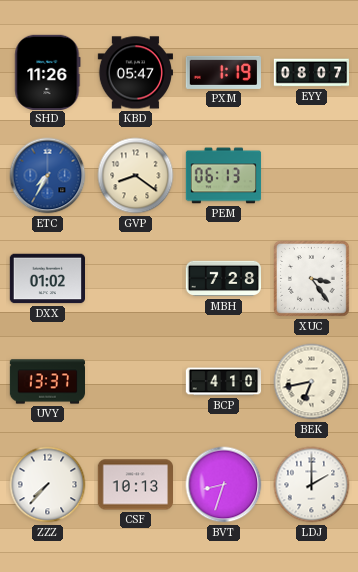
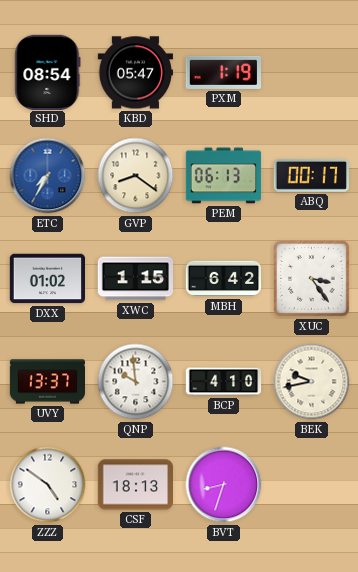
SHD: 11:26 -> 08:54 (48, 72)
EYY: 08:07 -> none (312, 73)
ABQ: none -> 00:17 (311, 175)
XWC: none -> 1:15 (135, 279)
MBH: 7:28 -> 6:42 (223, 279)
QNP: none -> 9:59 (136, 382)
BEK: 6:43 -> 9:43 (312, 382)
ZZZ: 7:37 -> 4:51 (48, 485)
CSF: 10:13 -> 18:13 (135, 485)
LDJ: 2:00 -> none (312, 485)
